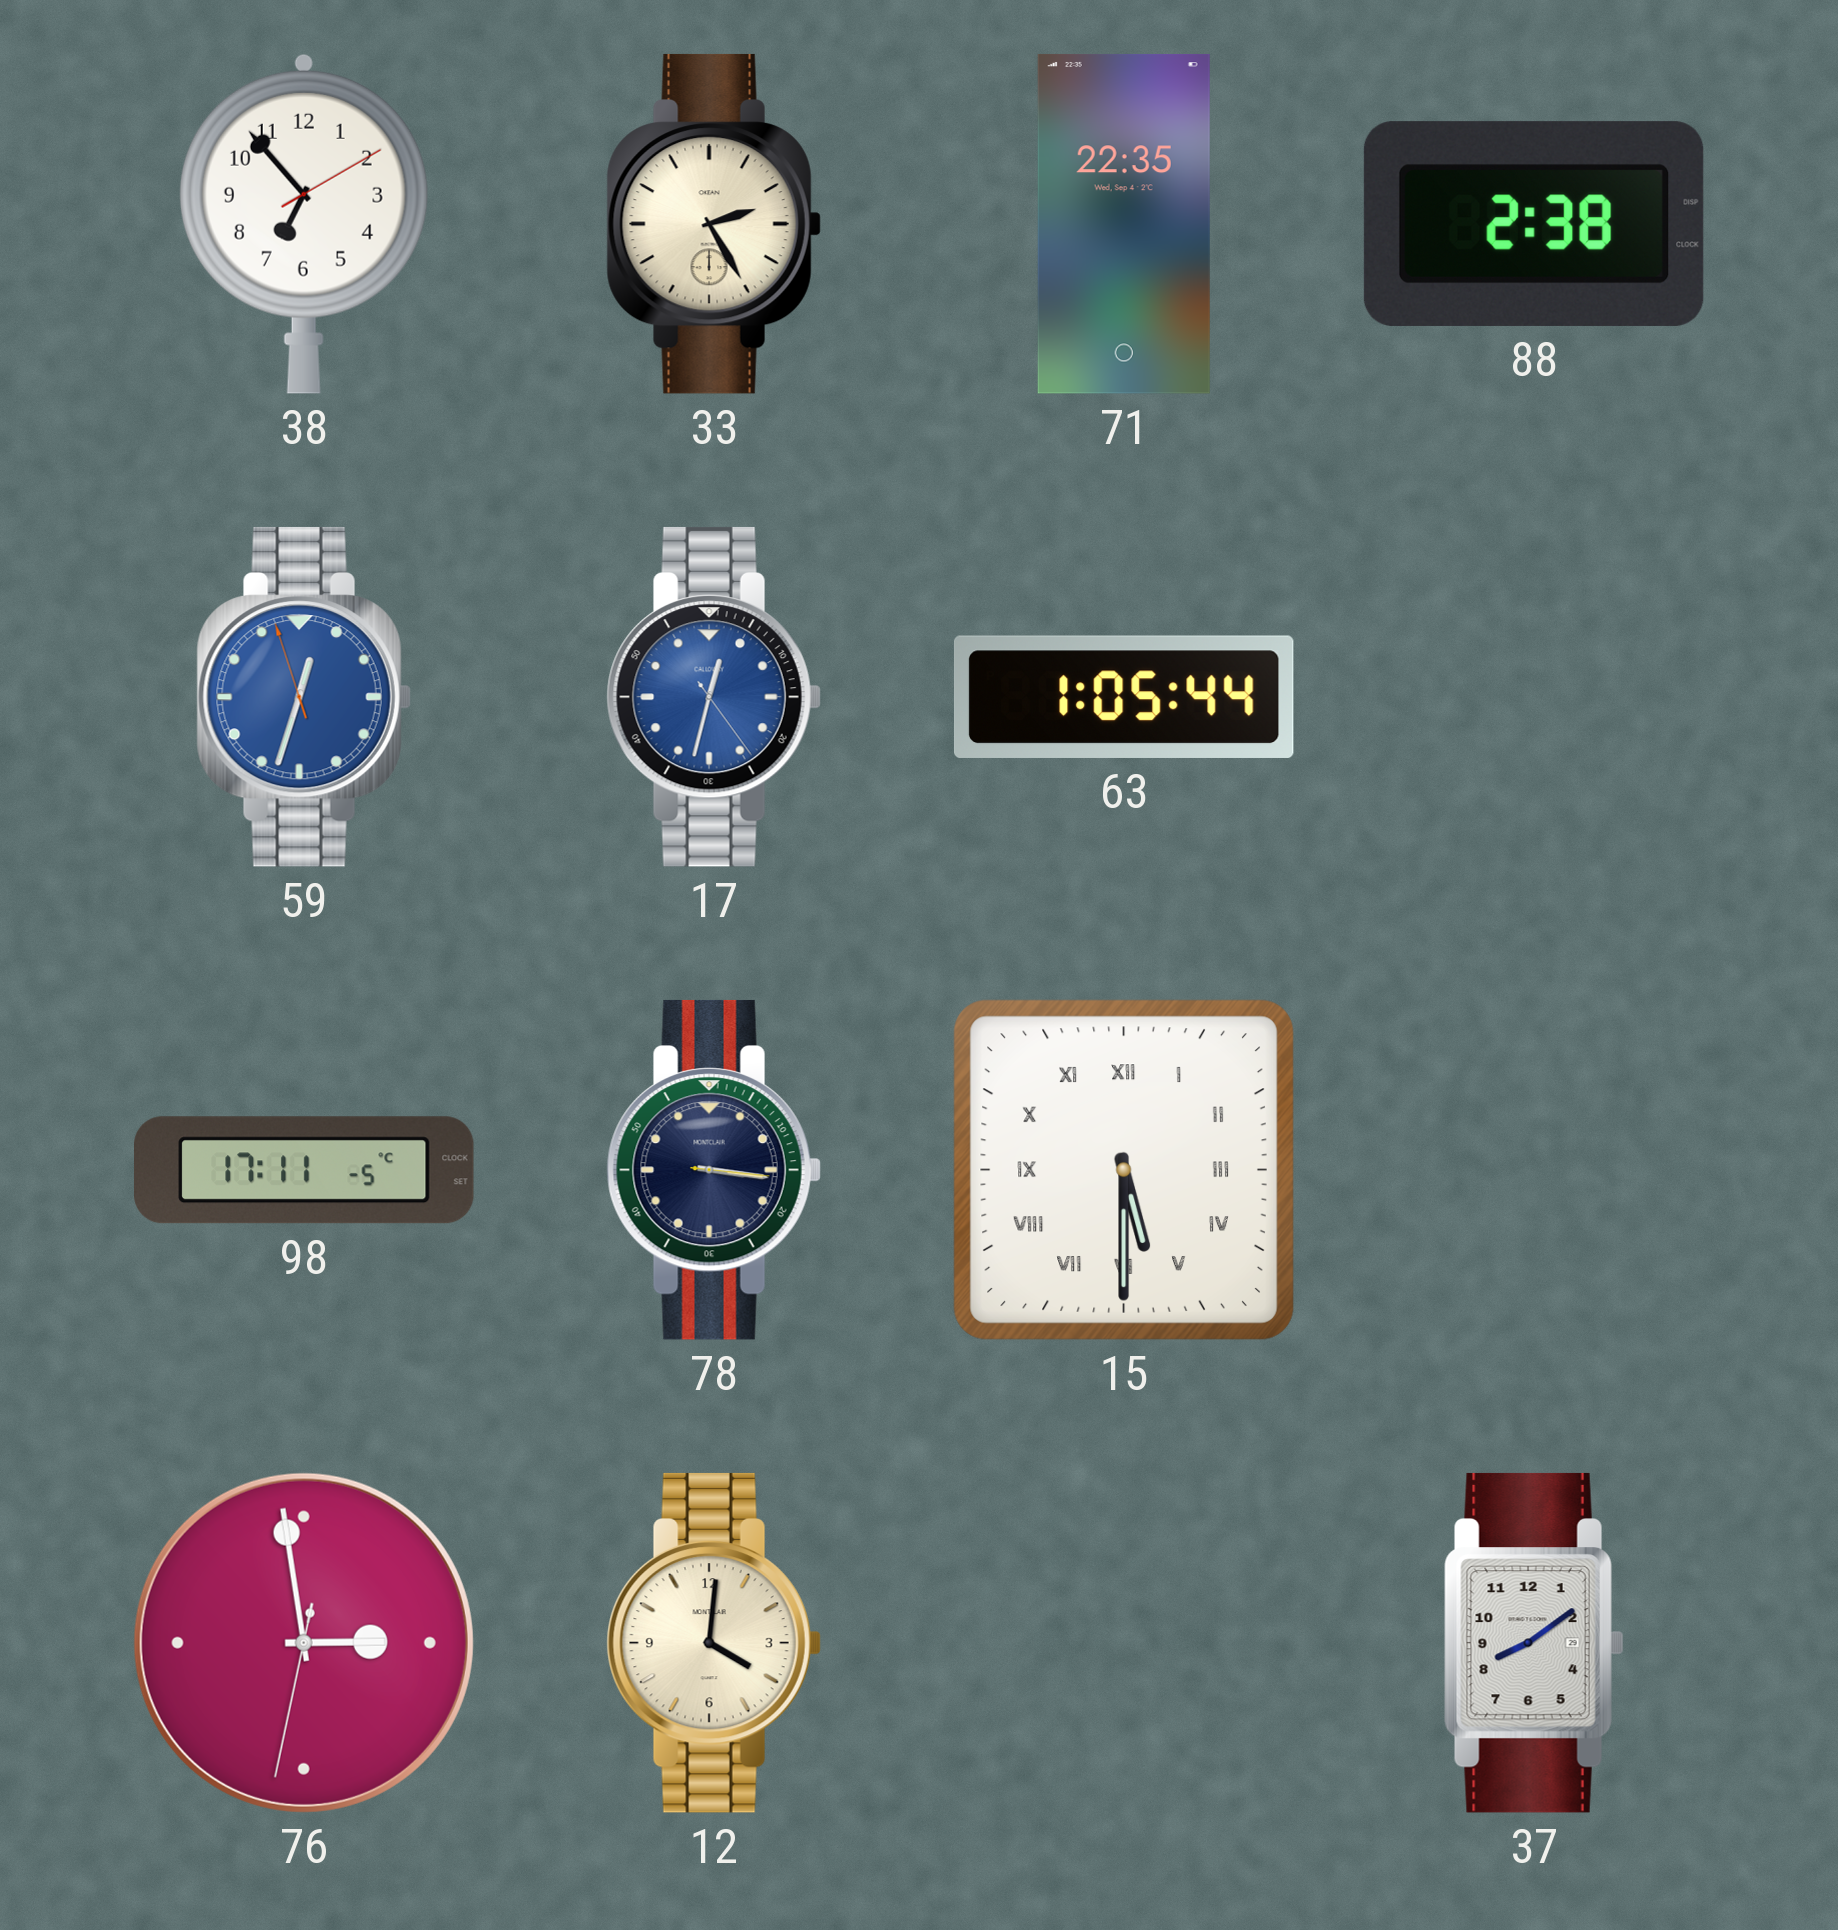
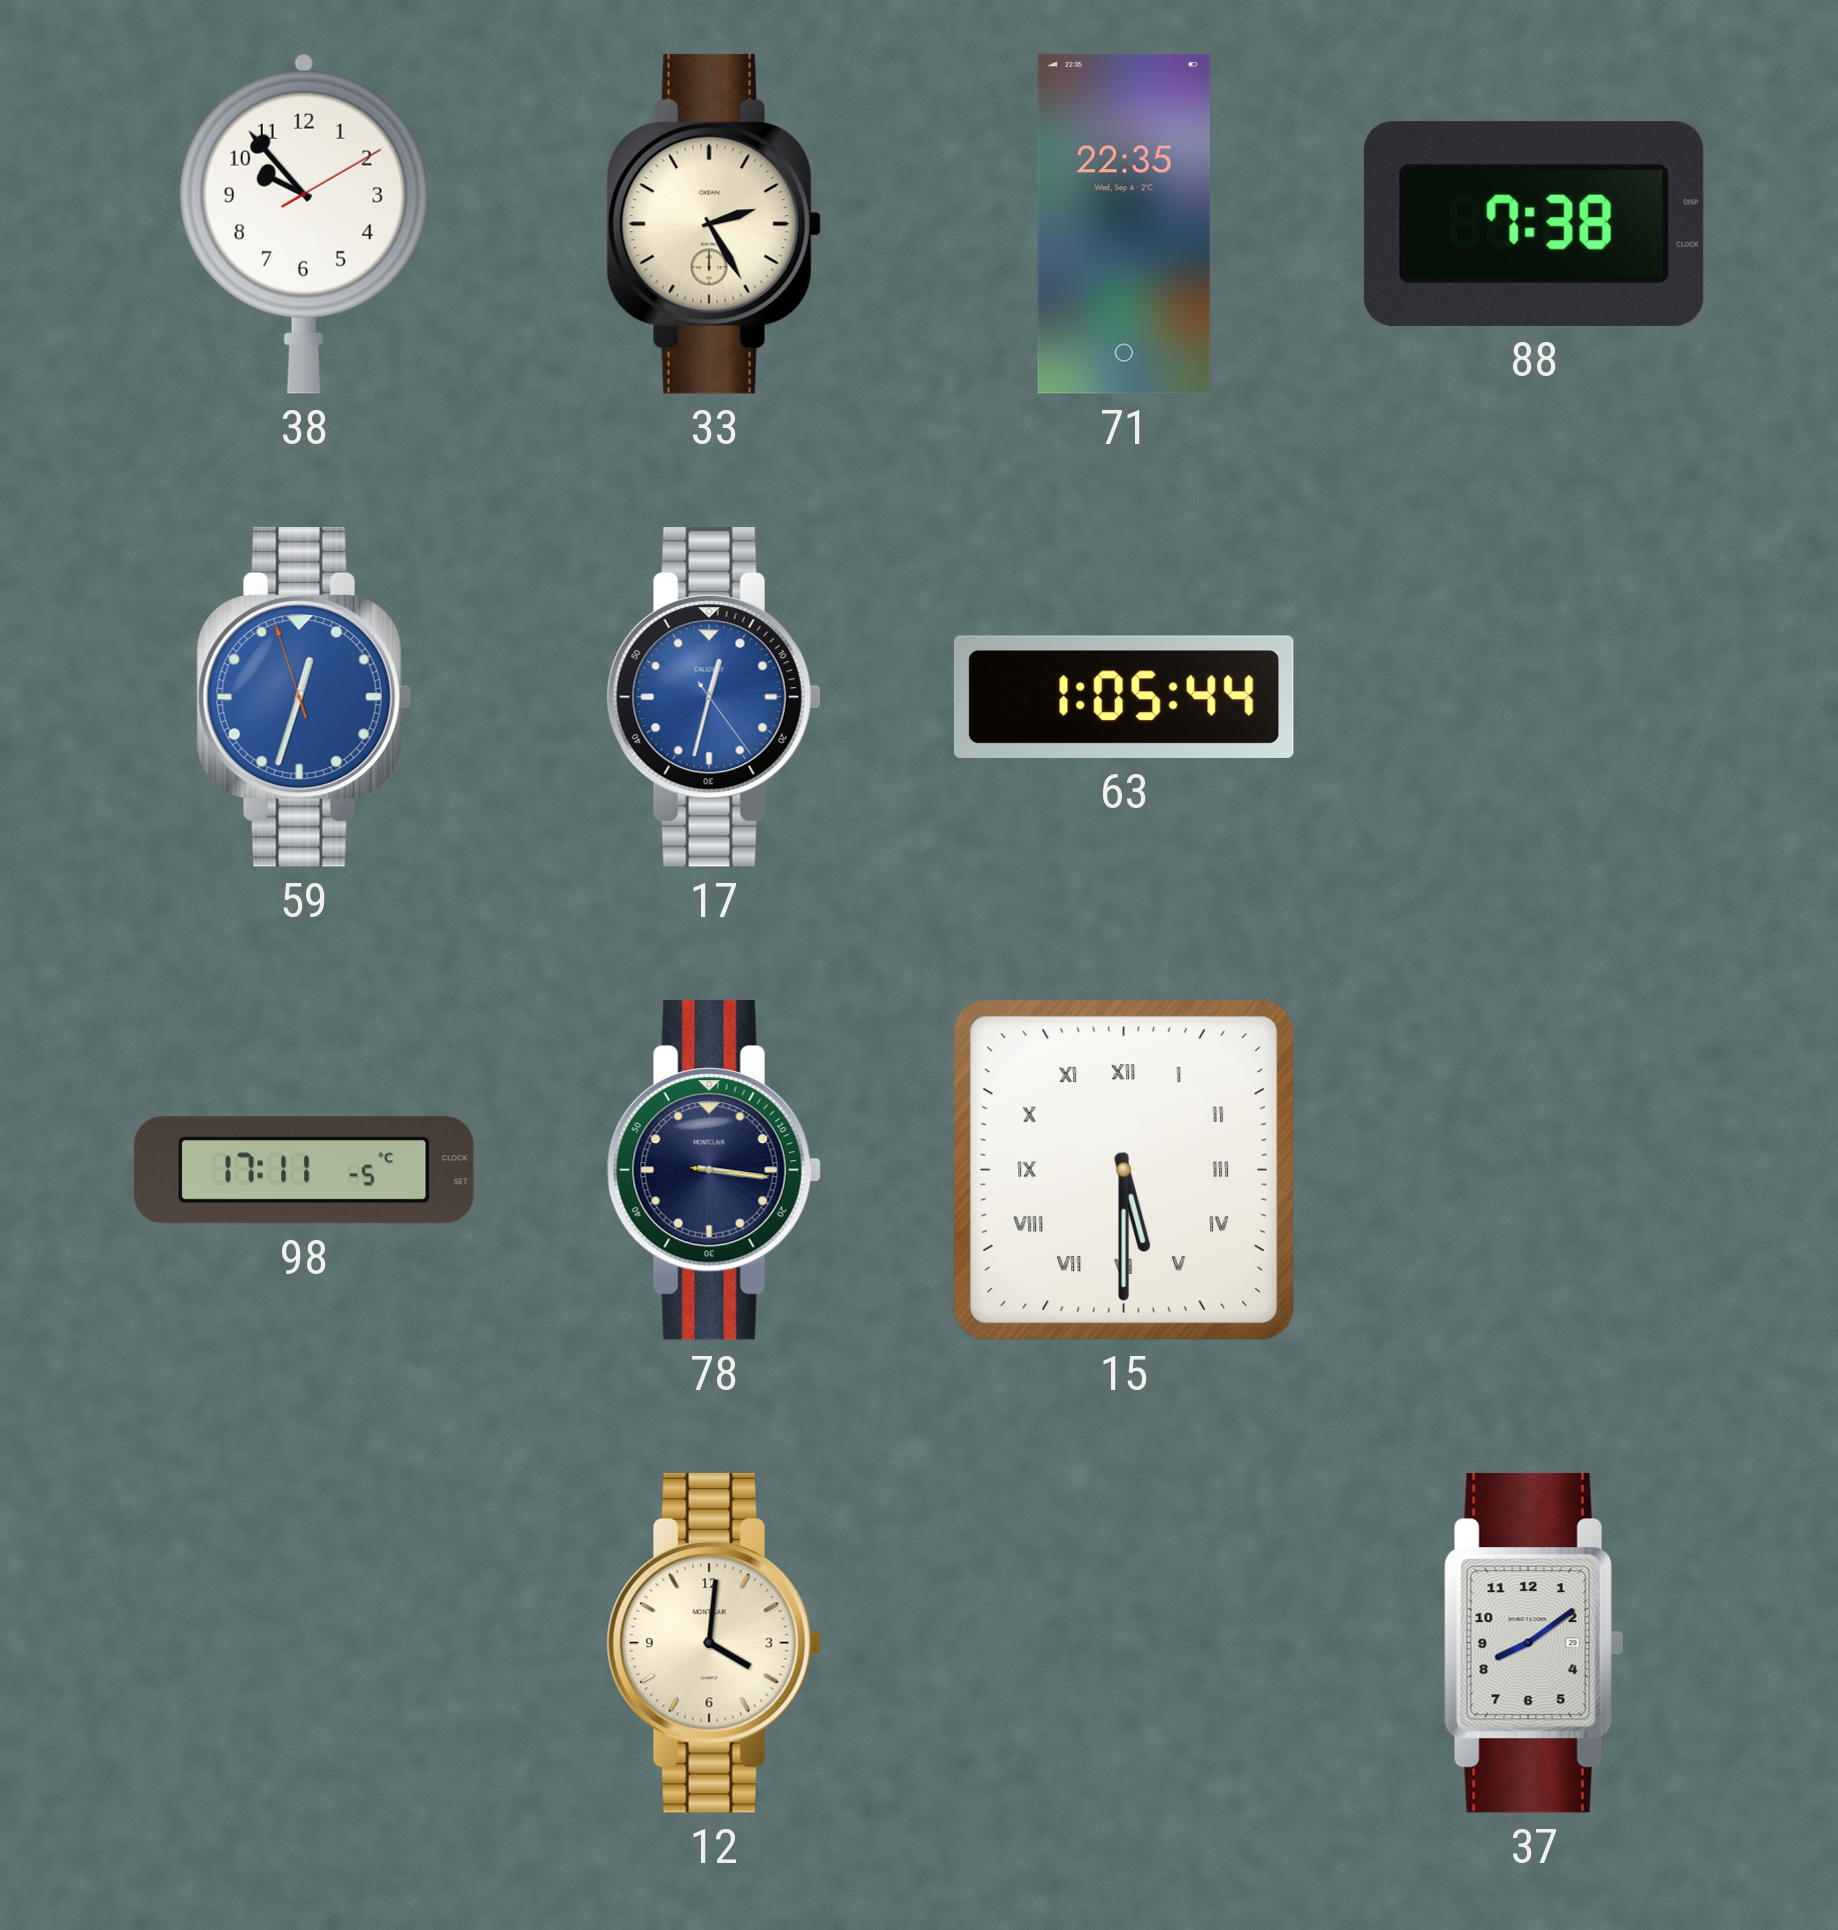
38: 6:53 -> 9:53 (304, 224)
88: 2:38 -> 7:38 (1534, 224)
76: 2:58 -> none (304, 1643)
